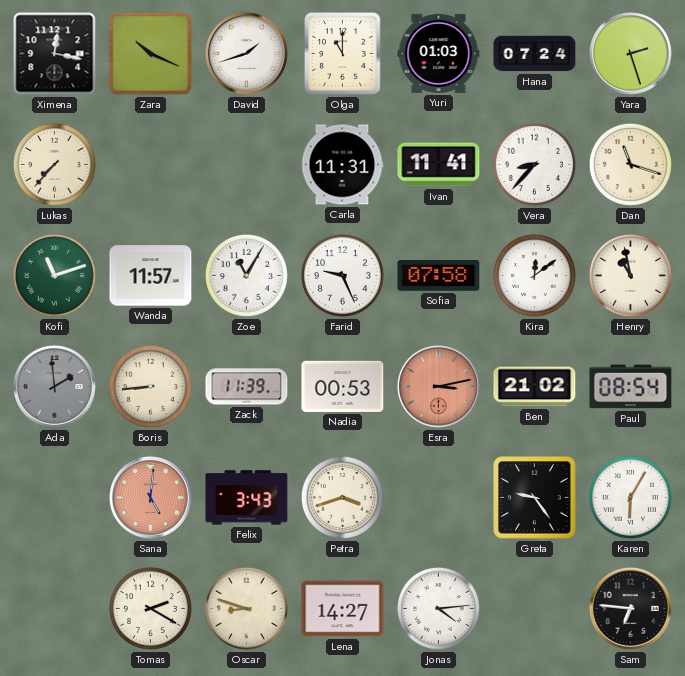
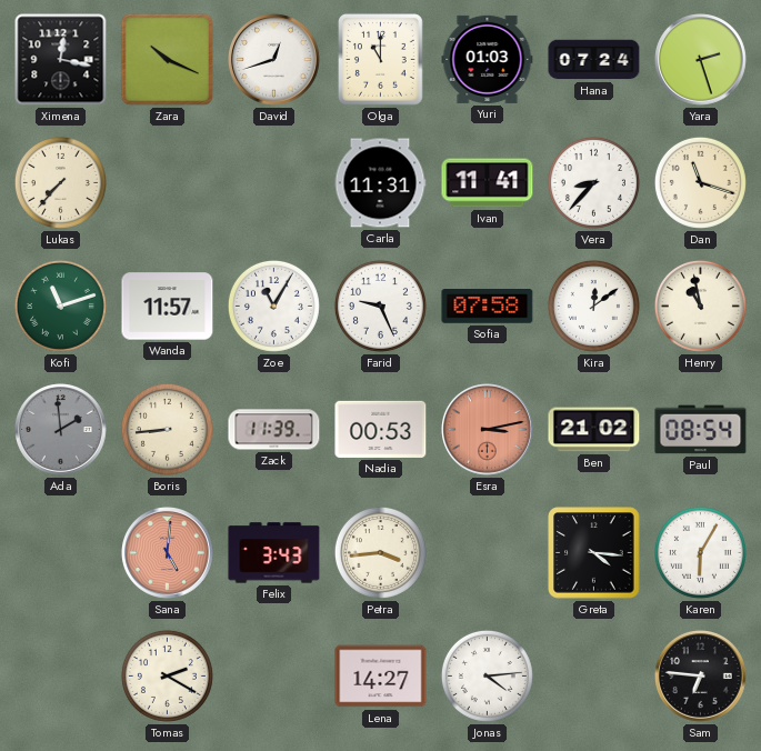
David: 1:42 -> 12:42 (274, 60)
Petra: 3:42 -> 3:44 (380, 552)
Greta: 9:24 -> 4:16 (594, 553)
Oscar: 8:48 -> none (246, 608)
